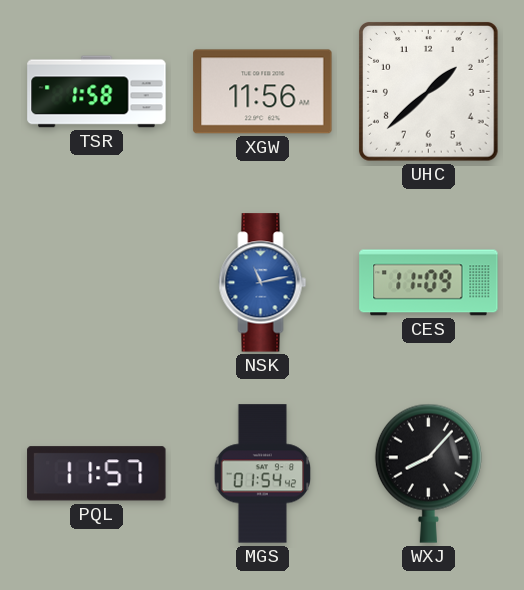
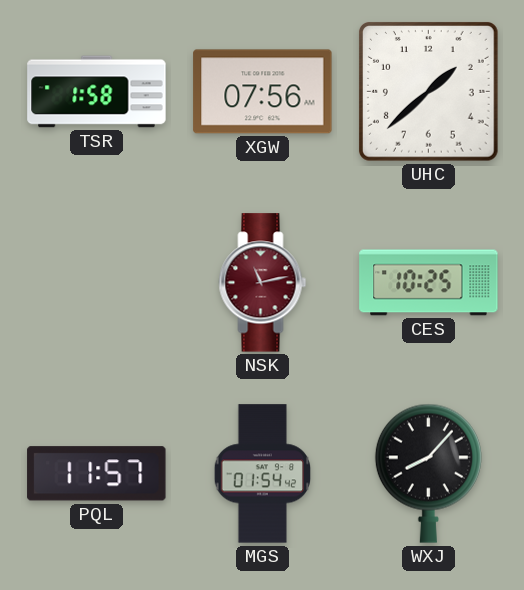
XGW: 11:56 -> 07:56 (263, 92)
NSK dial: blue -> burgundy (263, 283)
CES: 11:09 -> 10:25 (429, 283)
